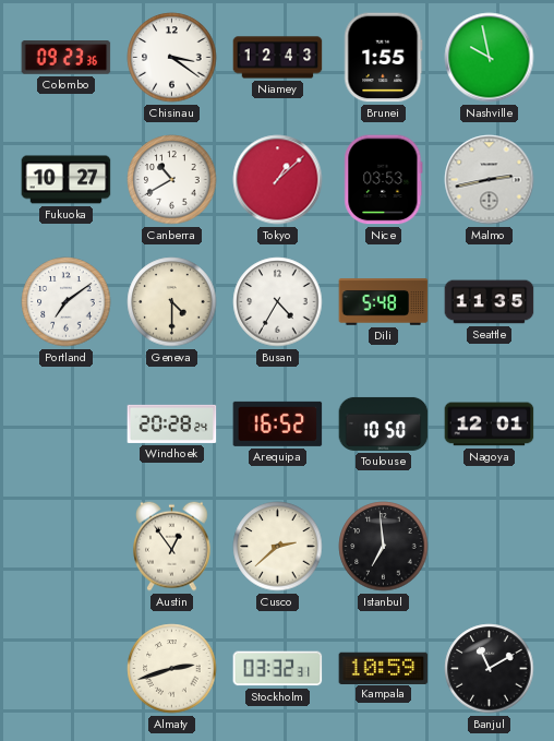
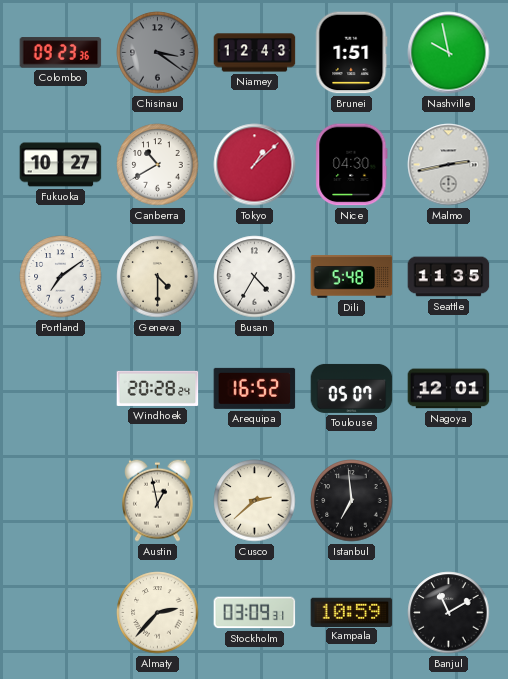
Chisinau dial: white -> grey (158, 53)
Brunei: 1:55 -> 1:51 (352, 53)
Nice: 03:53 -> 04:30 (352, 165)
Toulouse: 10:50 -> 05:07 (352, 388)
Austin: 12:54 -> 12:58 (158, 500)
Almaty: 2:42 -> 2:37 (158, 613)
Stockholm: 03:32 -> 03:09 (255, 613)
